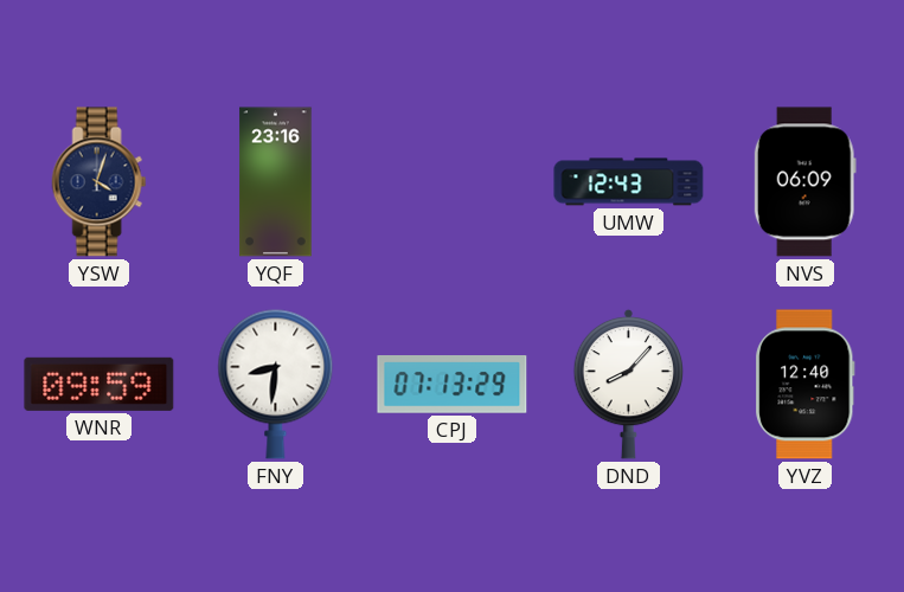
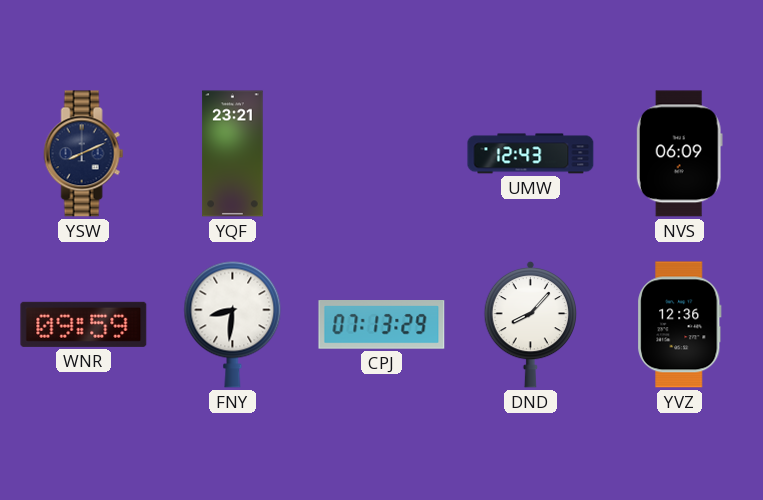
YSW: 4:03 -> 8:11 (84, 154)
YQF: 23:16 -> 23:21 (233, 154)
YVZ: 12:40 -> 12:36 (680, 325)
